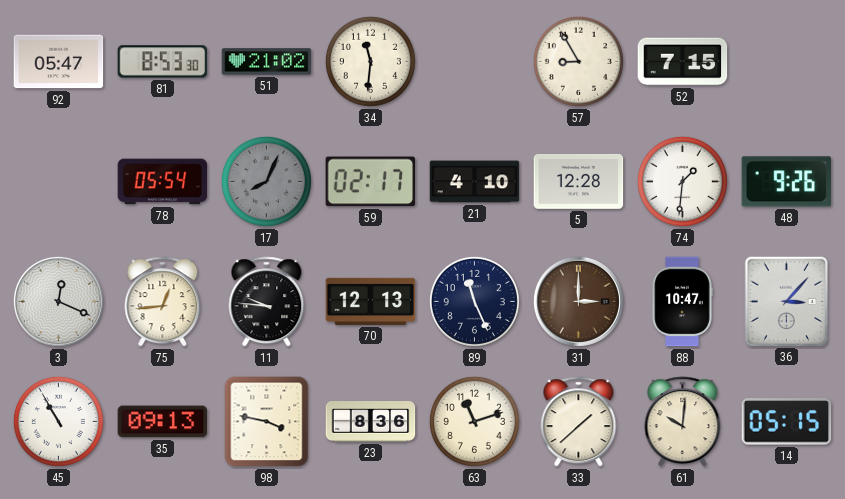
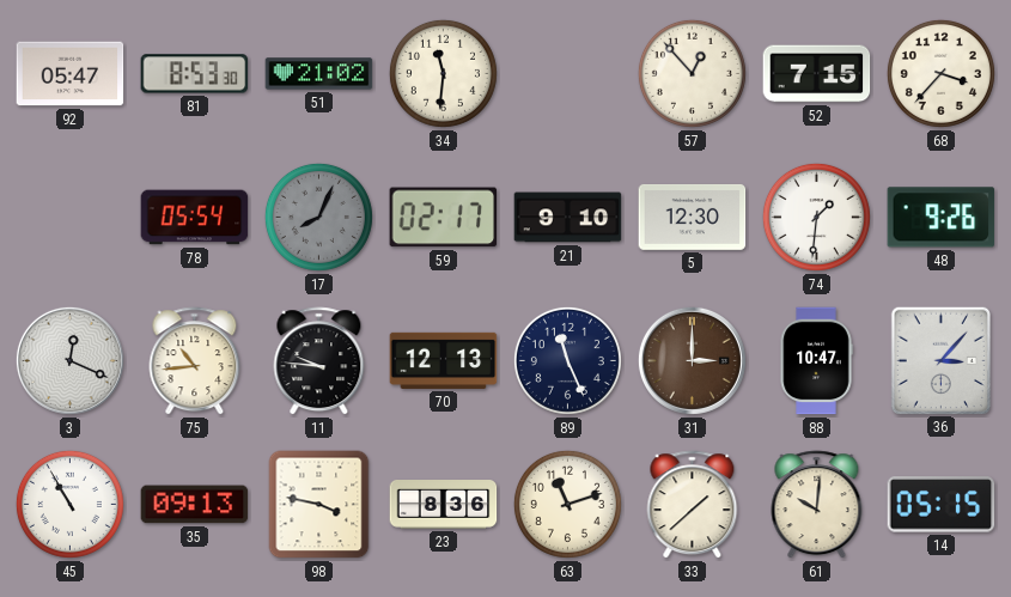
57: 8:55 -> 12:53 (692, 73)
68: none -> 3:37 (940, 73)
21: 4:10 -> 9:10 (568, 218)
5: 12:28 -> 12:30 (693, 217)
75: 12:44 -> 10:44 (195, 361)
